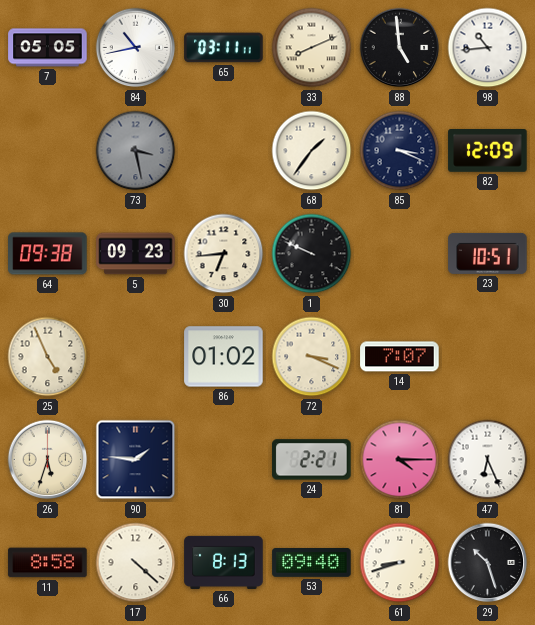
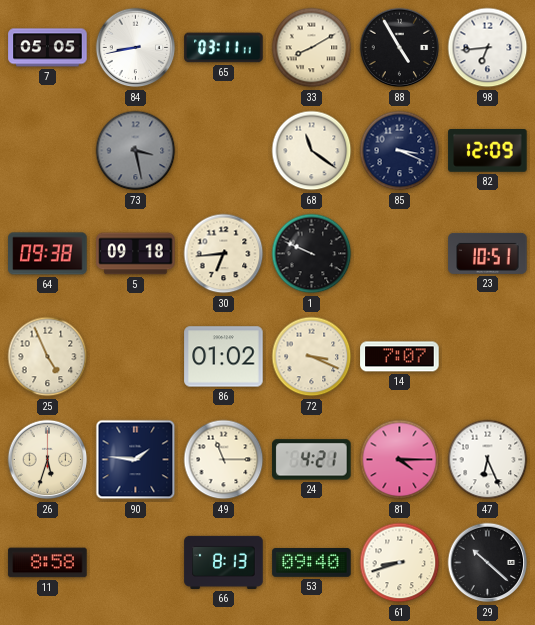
84: 10:43 -> 8:43 (136, 48)
33: 8:11 -> 8:10 (312, 48)
88: 4:59 -> 4:55 (400, 48)
98: 10:44 -> 6:44 (488, 48)
68: 1:36 -> 11:21 (312, 151)
5: 09:23 -> 09:18 (136, 254)
49: none -> 11:15 (224, 460)
24: 2:21 -> 4:21 (312, 460)
17: 4:22 -> none (136, 563)
29: 10:27 -> 10:22 (488, 563)
